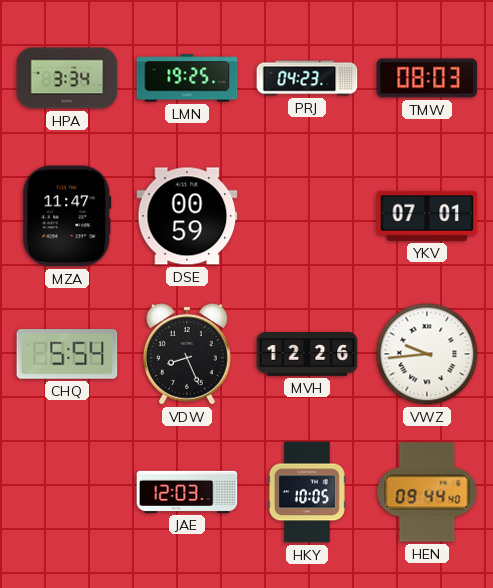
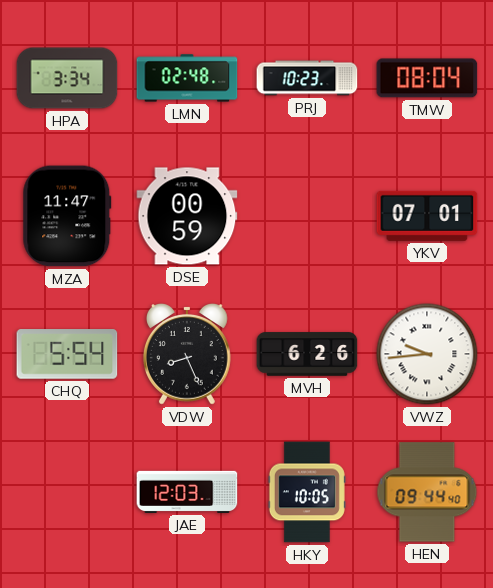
LMN: 19:25 -> 02:48 (187, 78)
PRJ: 04:23 -> 10:23 (307, 78)
TMW: 08:03 -> 08:04 (427, 78)
MVH: 12:26 -> 6:26 (307, 354)
